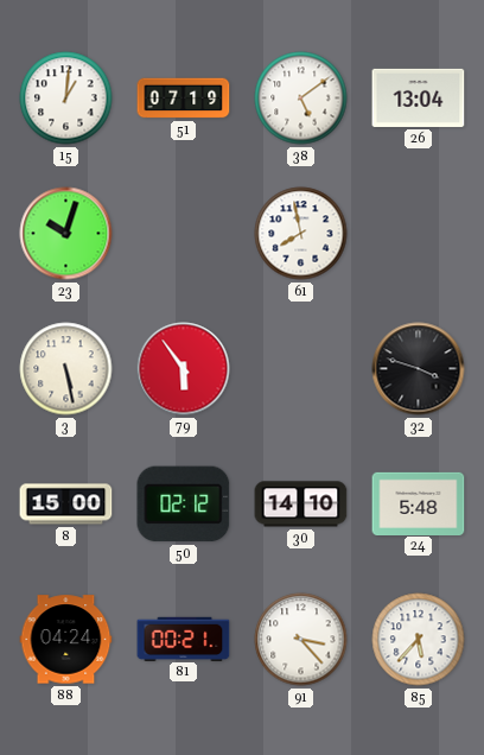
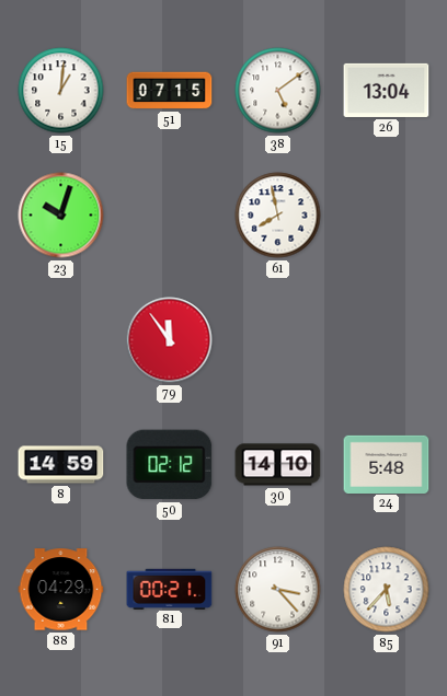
51: 07:19 -> 07:15 (170, 91)
3: 5:28 -> none (66, 369)
79: 5:54 -> 11:54 (170, 340)
32: 3:48 -> none (419, 369)
8: 15:00 -> 14:59 (61, 465)
88: 04:24 -> 04:29 (61, 590)
